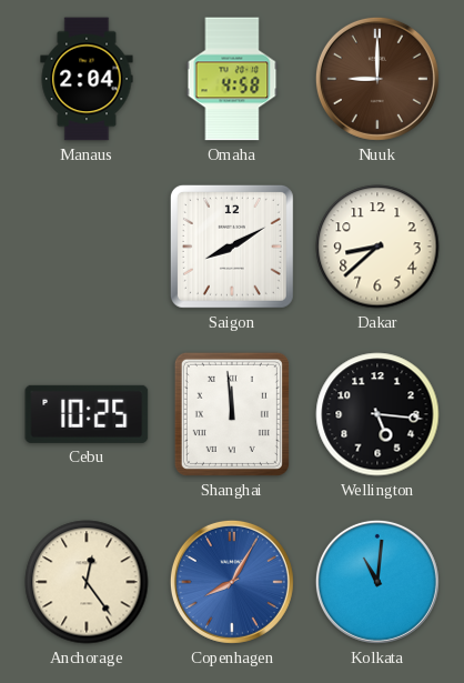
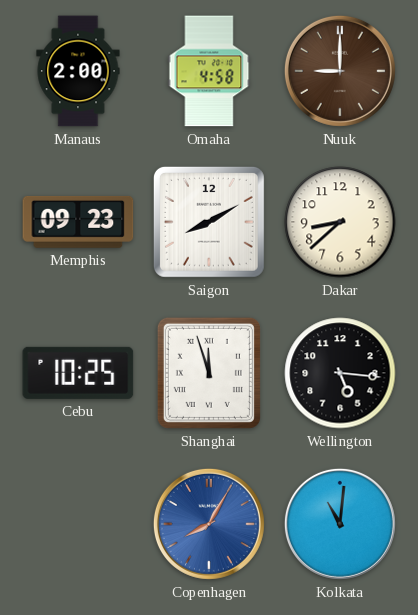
Manaus: 2:04 -> 2:00 (78, 71)
Memphis: none -> 09:23 (78, 222)
Shanghai: 11:59 -> 11:57 (209, 373)
Anchorage: 12:24 -> none (87, 582)
